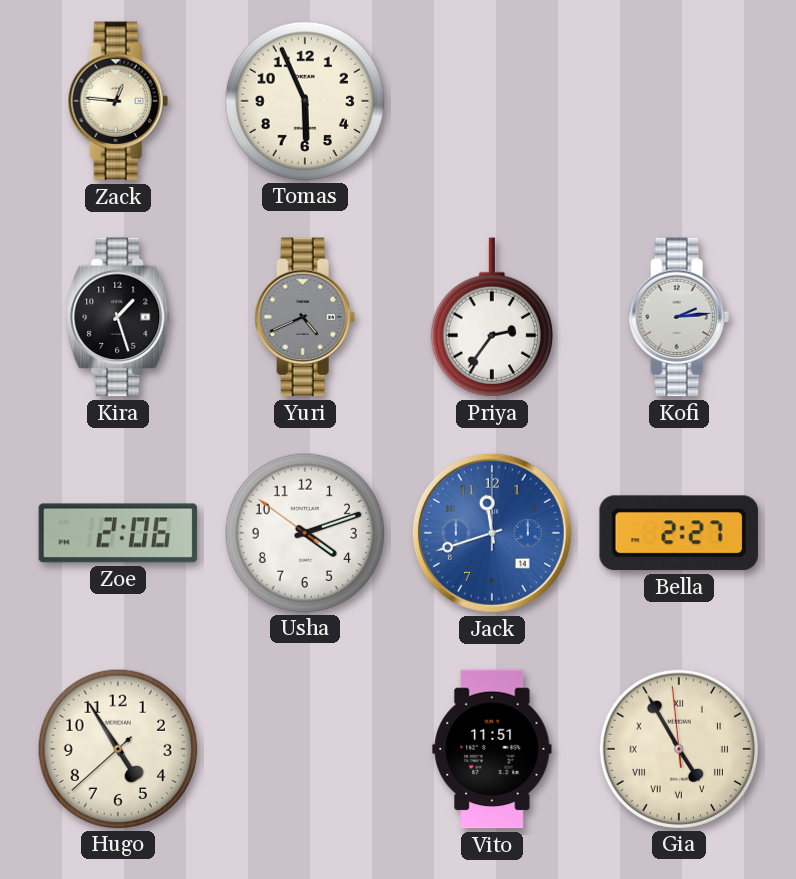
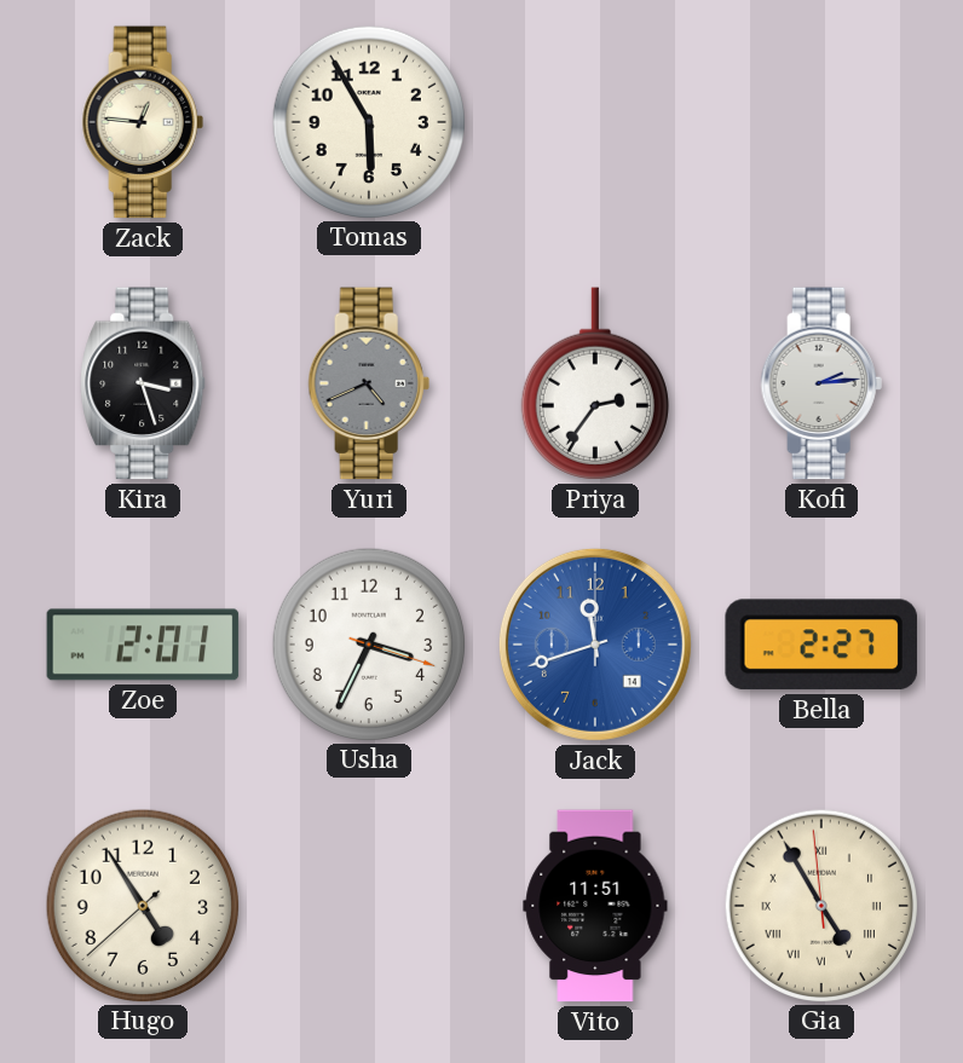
Tomas: 5:56 -> 5:55 (368, 121)
Kira: 1:27 -> 3:27 (143, 383)
Zoe: 2:06 -> 2:01 (143, 645)
Usha: 4:11 -> 3:34 (368, 643)
